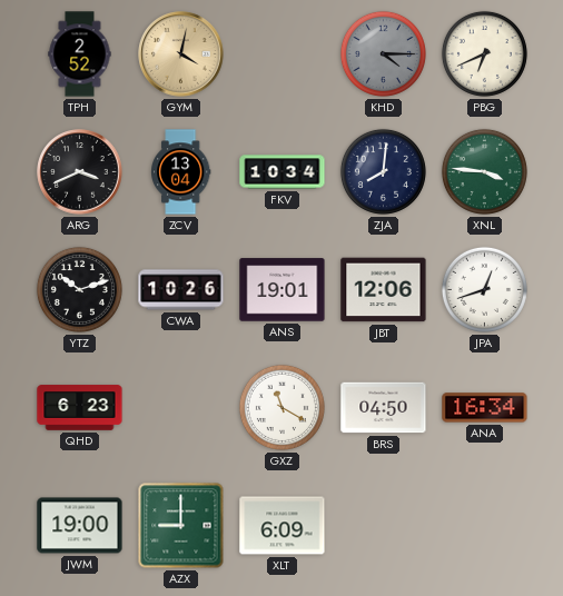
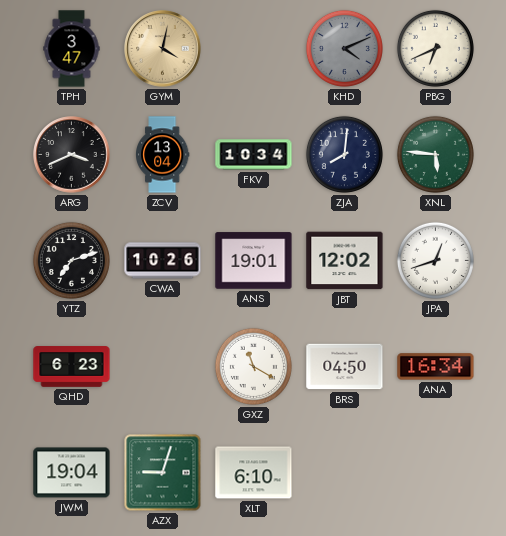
TPH: 2:52 -> 3:47 (72, 49)
KHD: 4:15 -> 4:11 (344, 48)
XNL: 3:46 -> 5:46 (435, 154)
YTZ: 10:12 -> 7:12 (71, 260)
JBT: 12:06 -> 12:02 (345, 261)
JWM: 19:00 -> 19:04 (72, 473)
AZX: 9:00 -> 9:03 (163, 473)
XLT: 6:09 -> 6:10 (254, 473)
